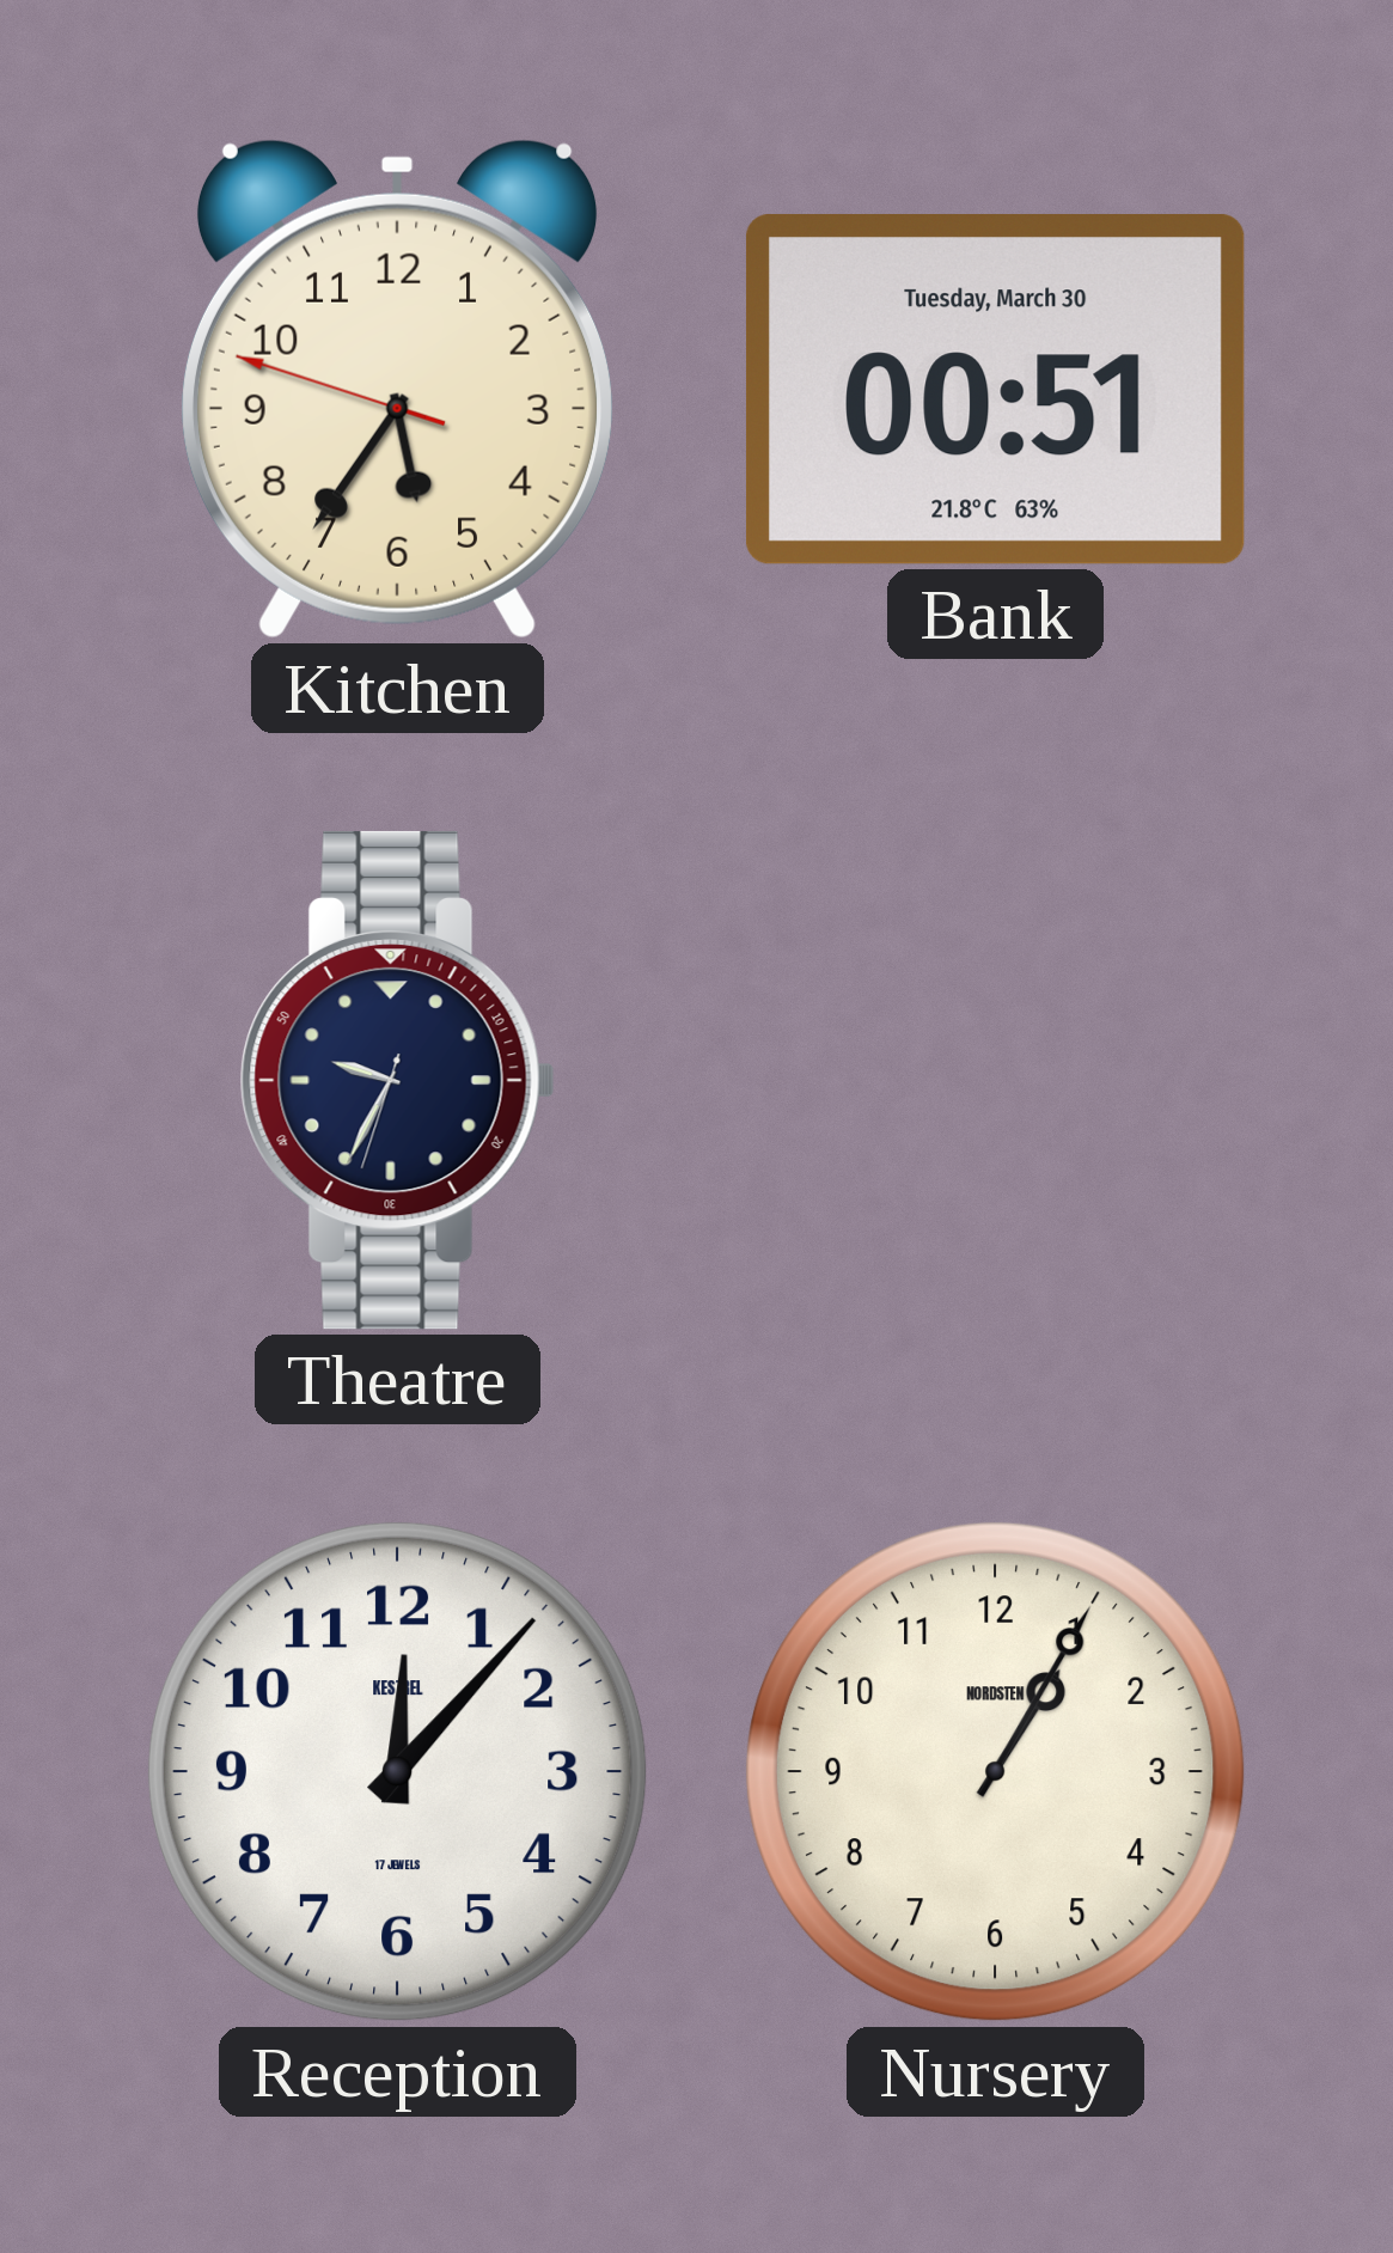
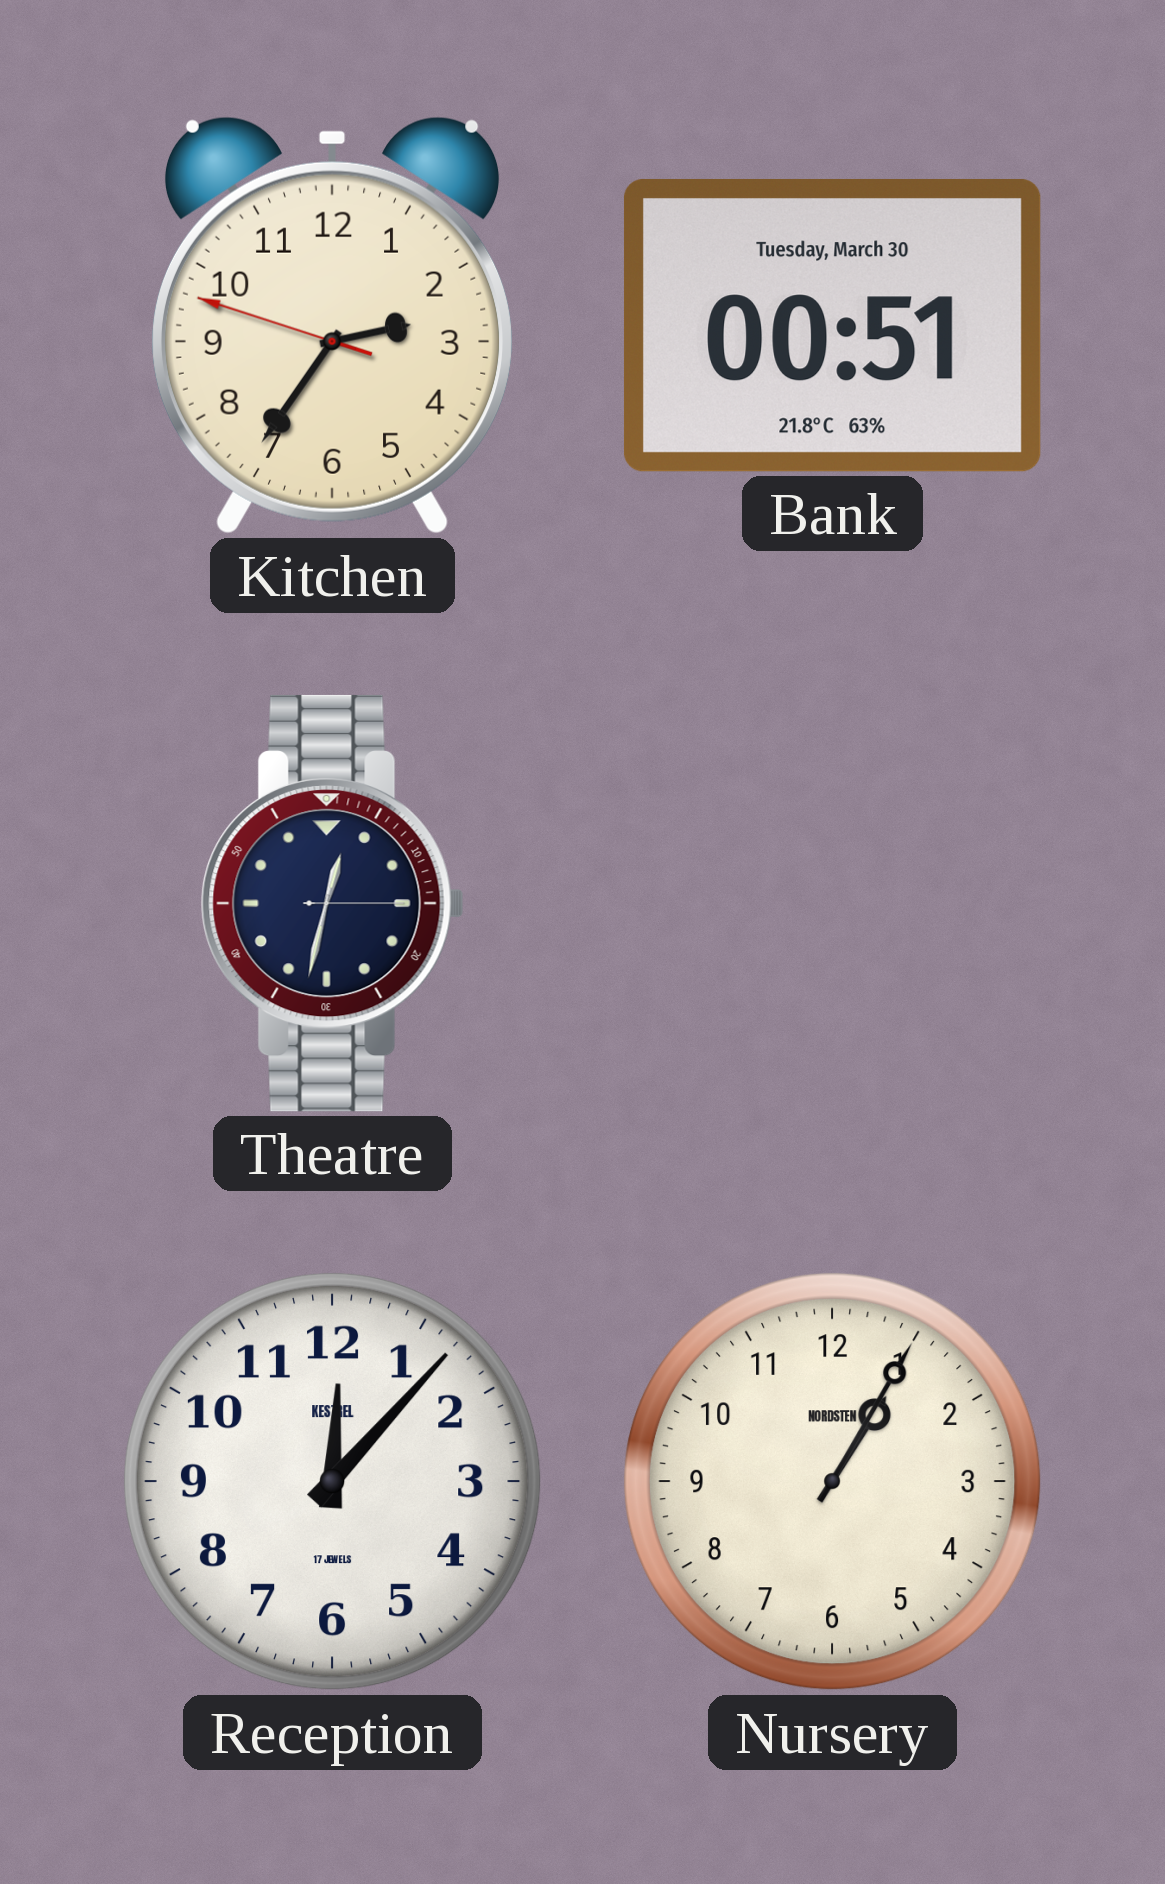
Kitchen: 5:35 -> 2:35 (332, 325)
Theatre: 9:34 -> 12:32 (332, 903)
